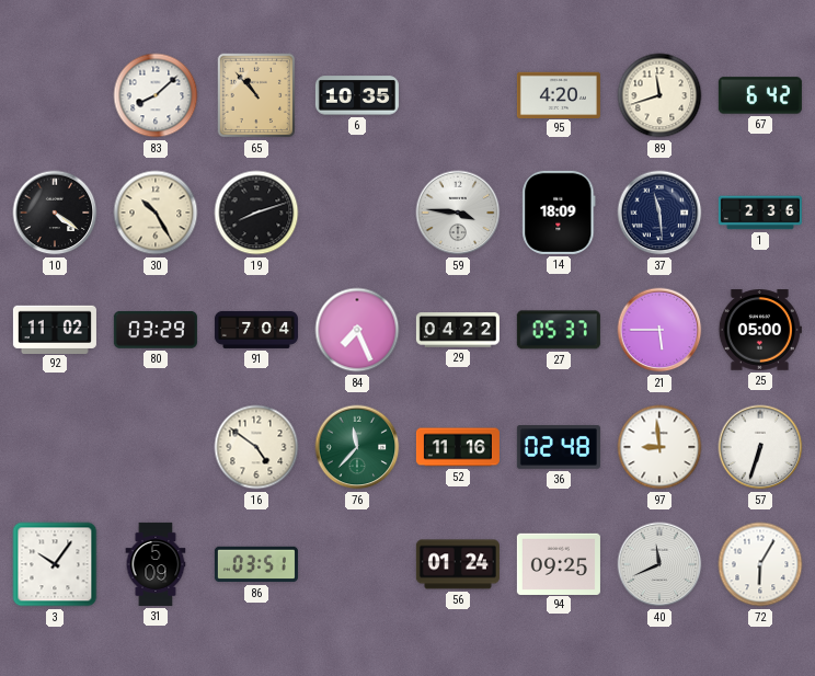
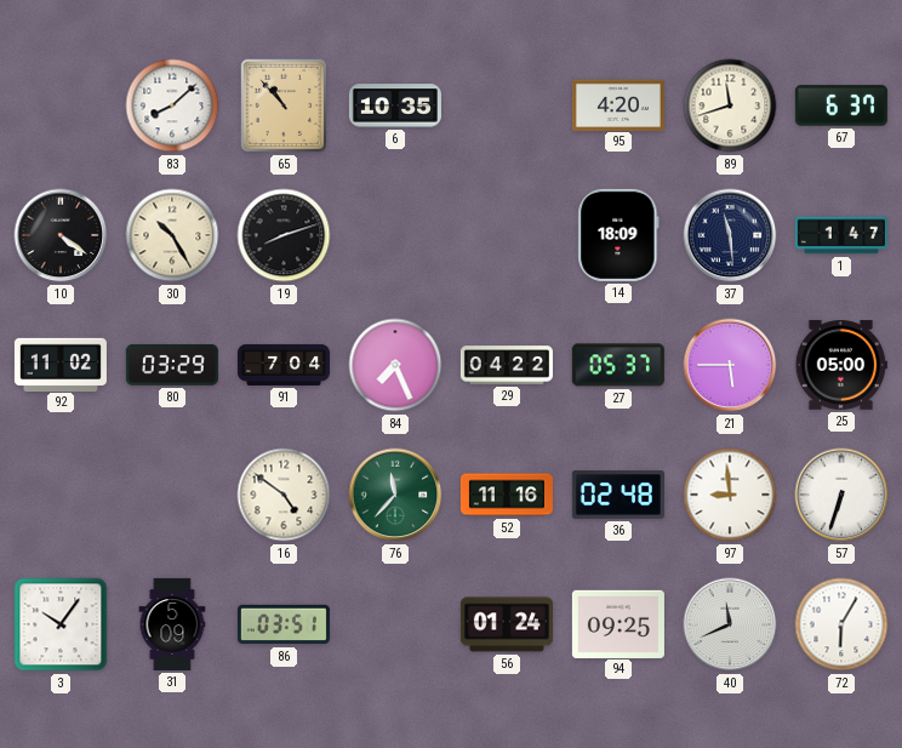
67: 6:42 -> 6:37 (841, 105)
59: 3:46 -> none (458, 213)
1: 2:36 -> 1:47 (841, 235)
